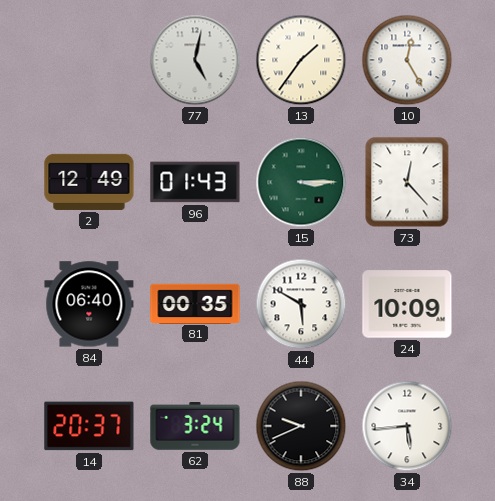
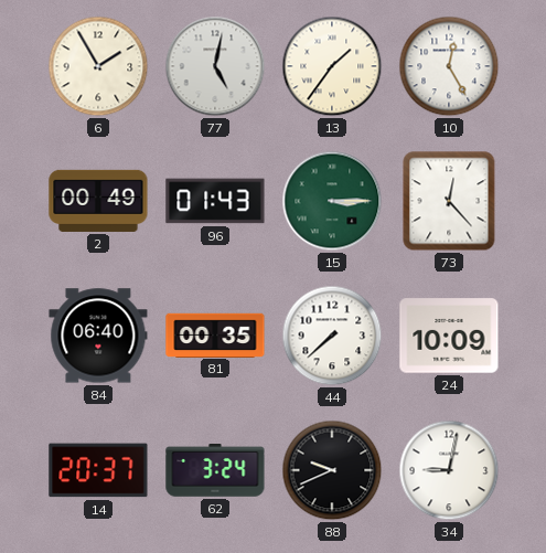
6: none -> 1:55 (98, 66)
2: 12:49 -> 00:49 (98, 201)
44: 5:50 -> 7:38 (332, 336)
34: 5:44 -> 9:02 (449, 470)
